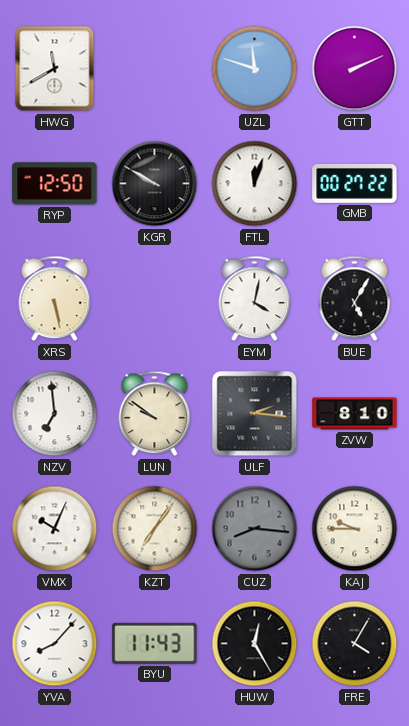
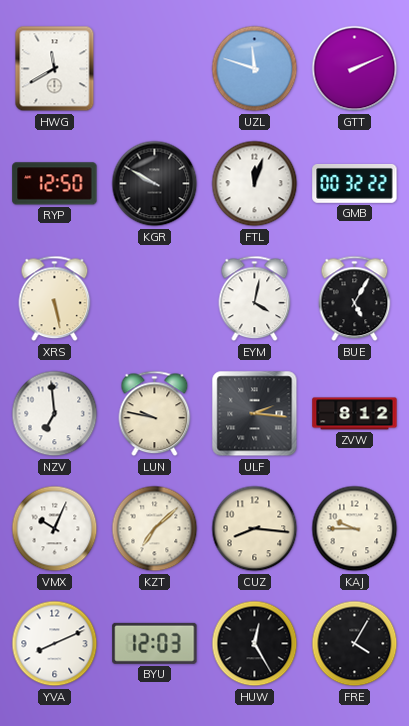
GMB: 00:27 -> 00:32 (355, 183)
LUN: 9:51 -> 9:47 (155, 414)
ZVW: 8:10 -> 8:12 (355, 414)
KZT: 7:06 -> 7:08 (155, 529)
CUZ dial: grey -> cream (255, 529)
YVA: 8:07 -> 8:11 (55, 644)
BYU: 11:43 -> 12:03 (155, 643)
